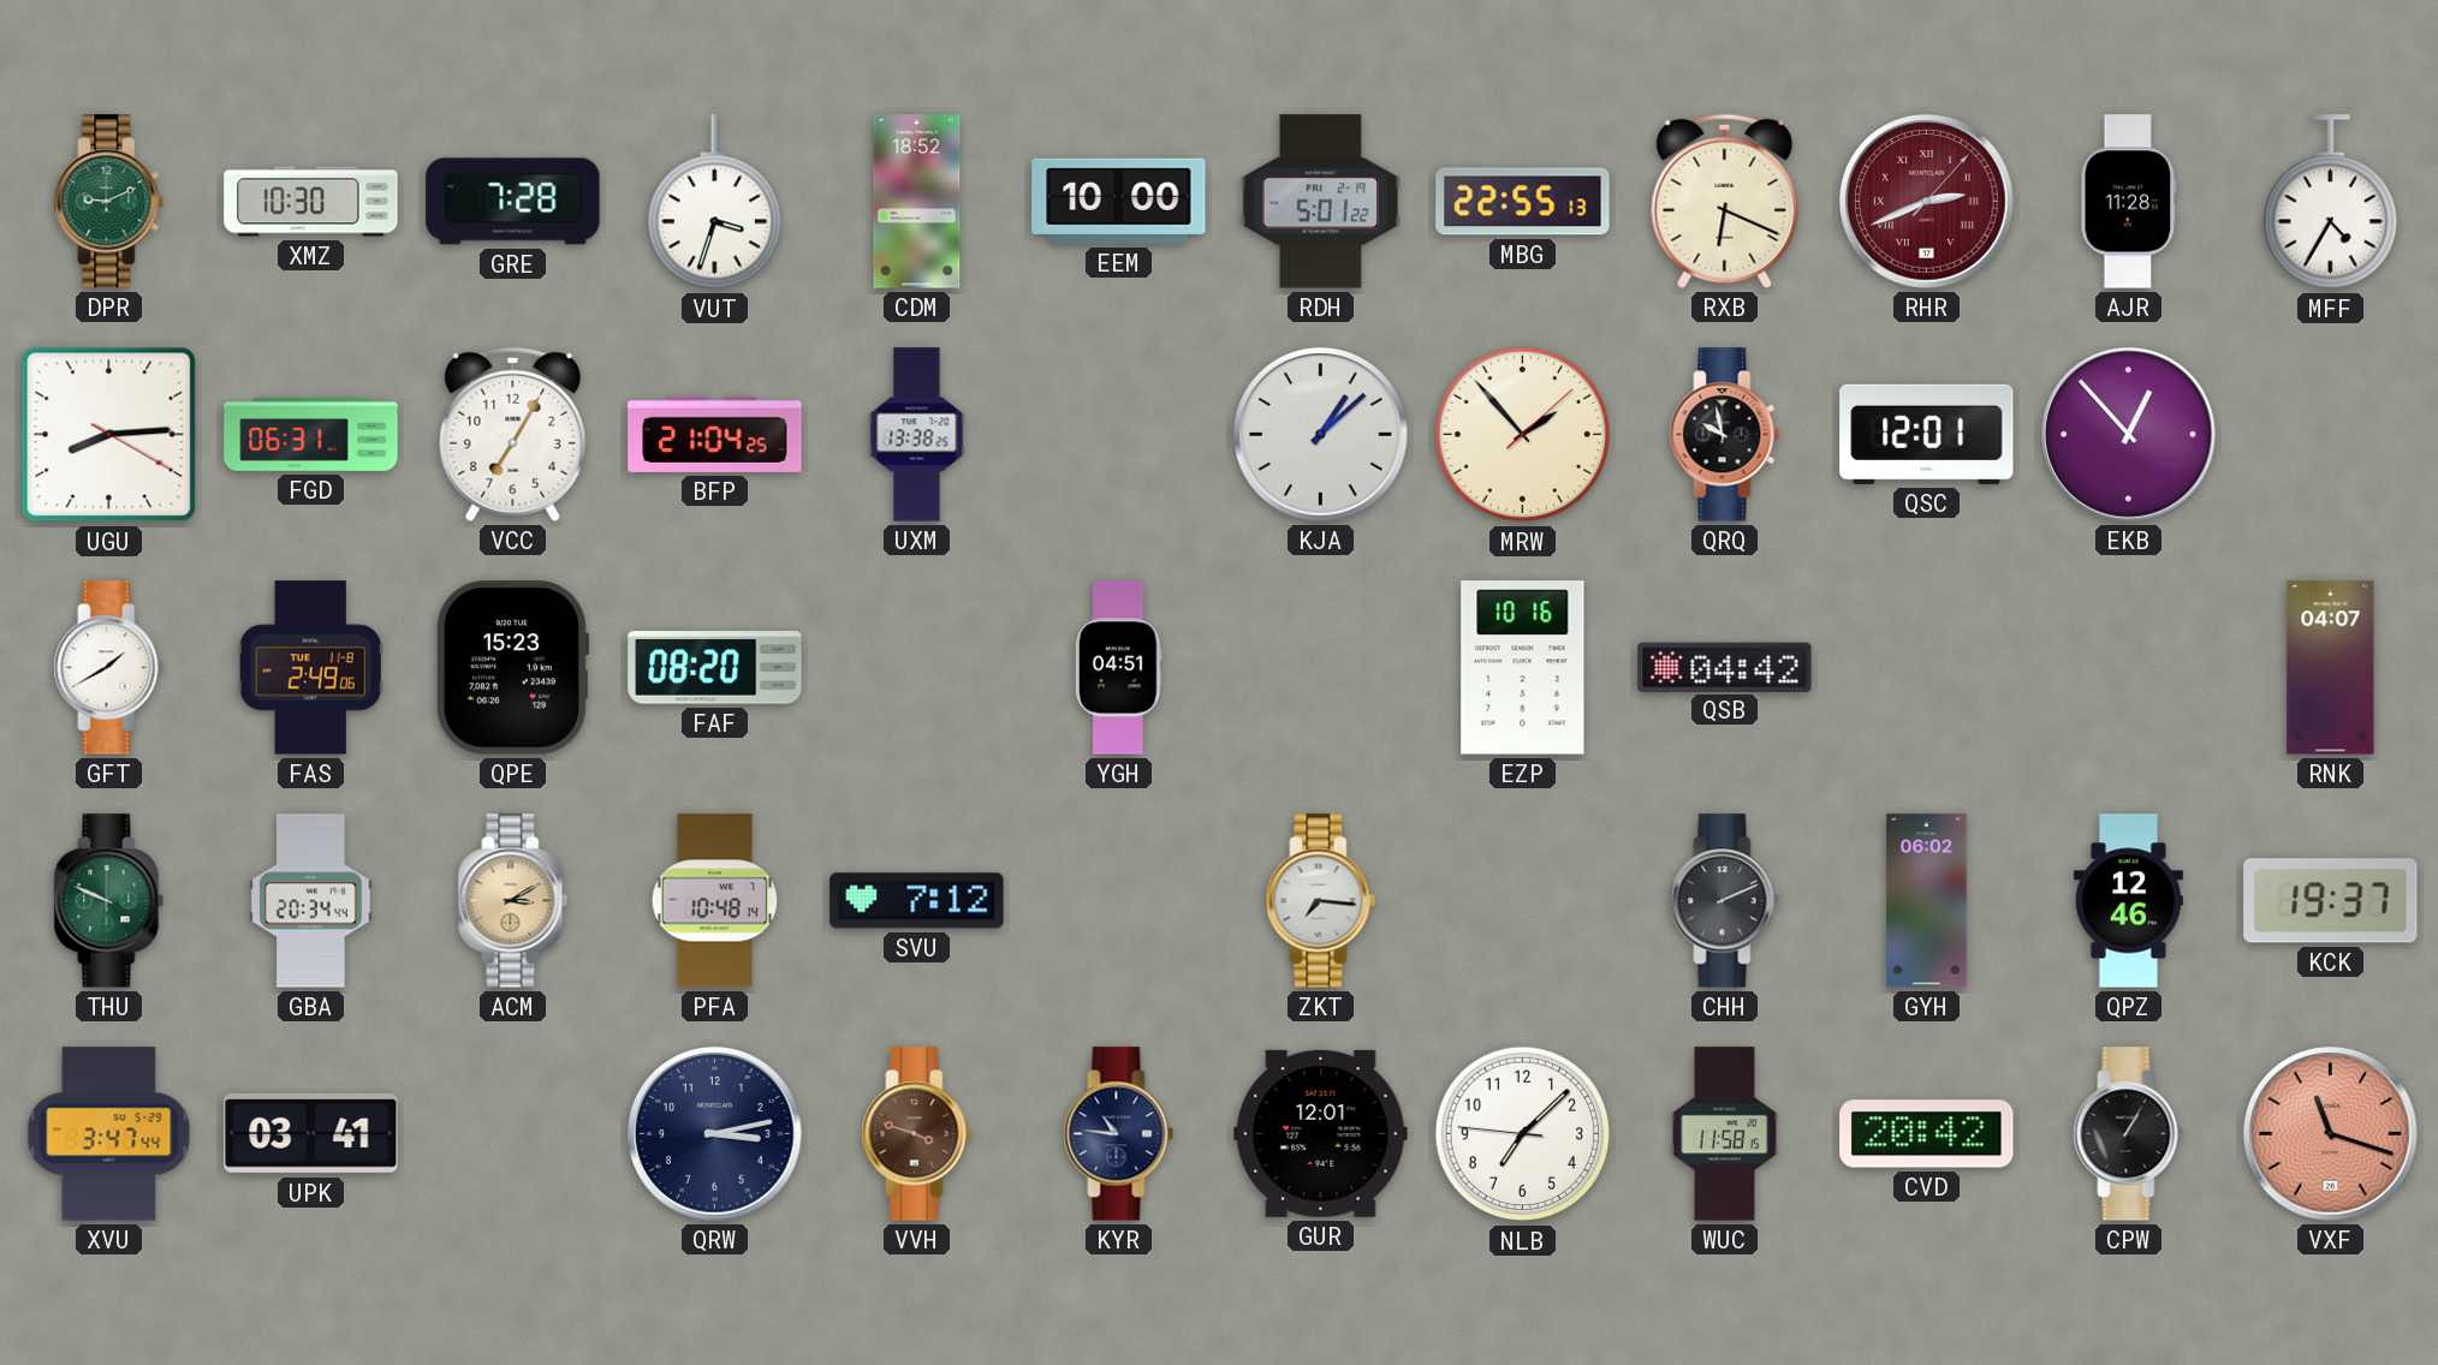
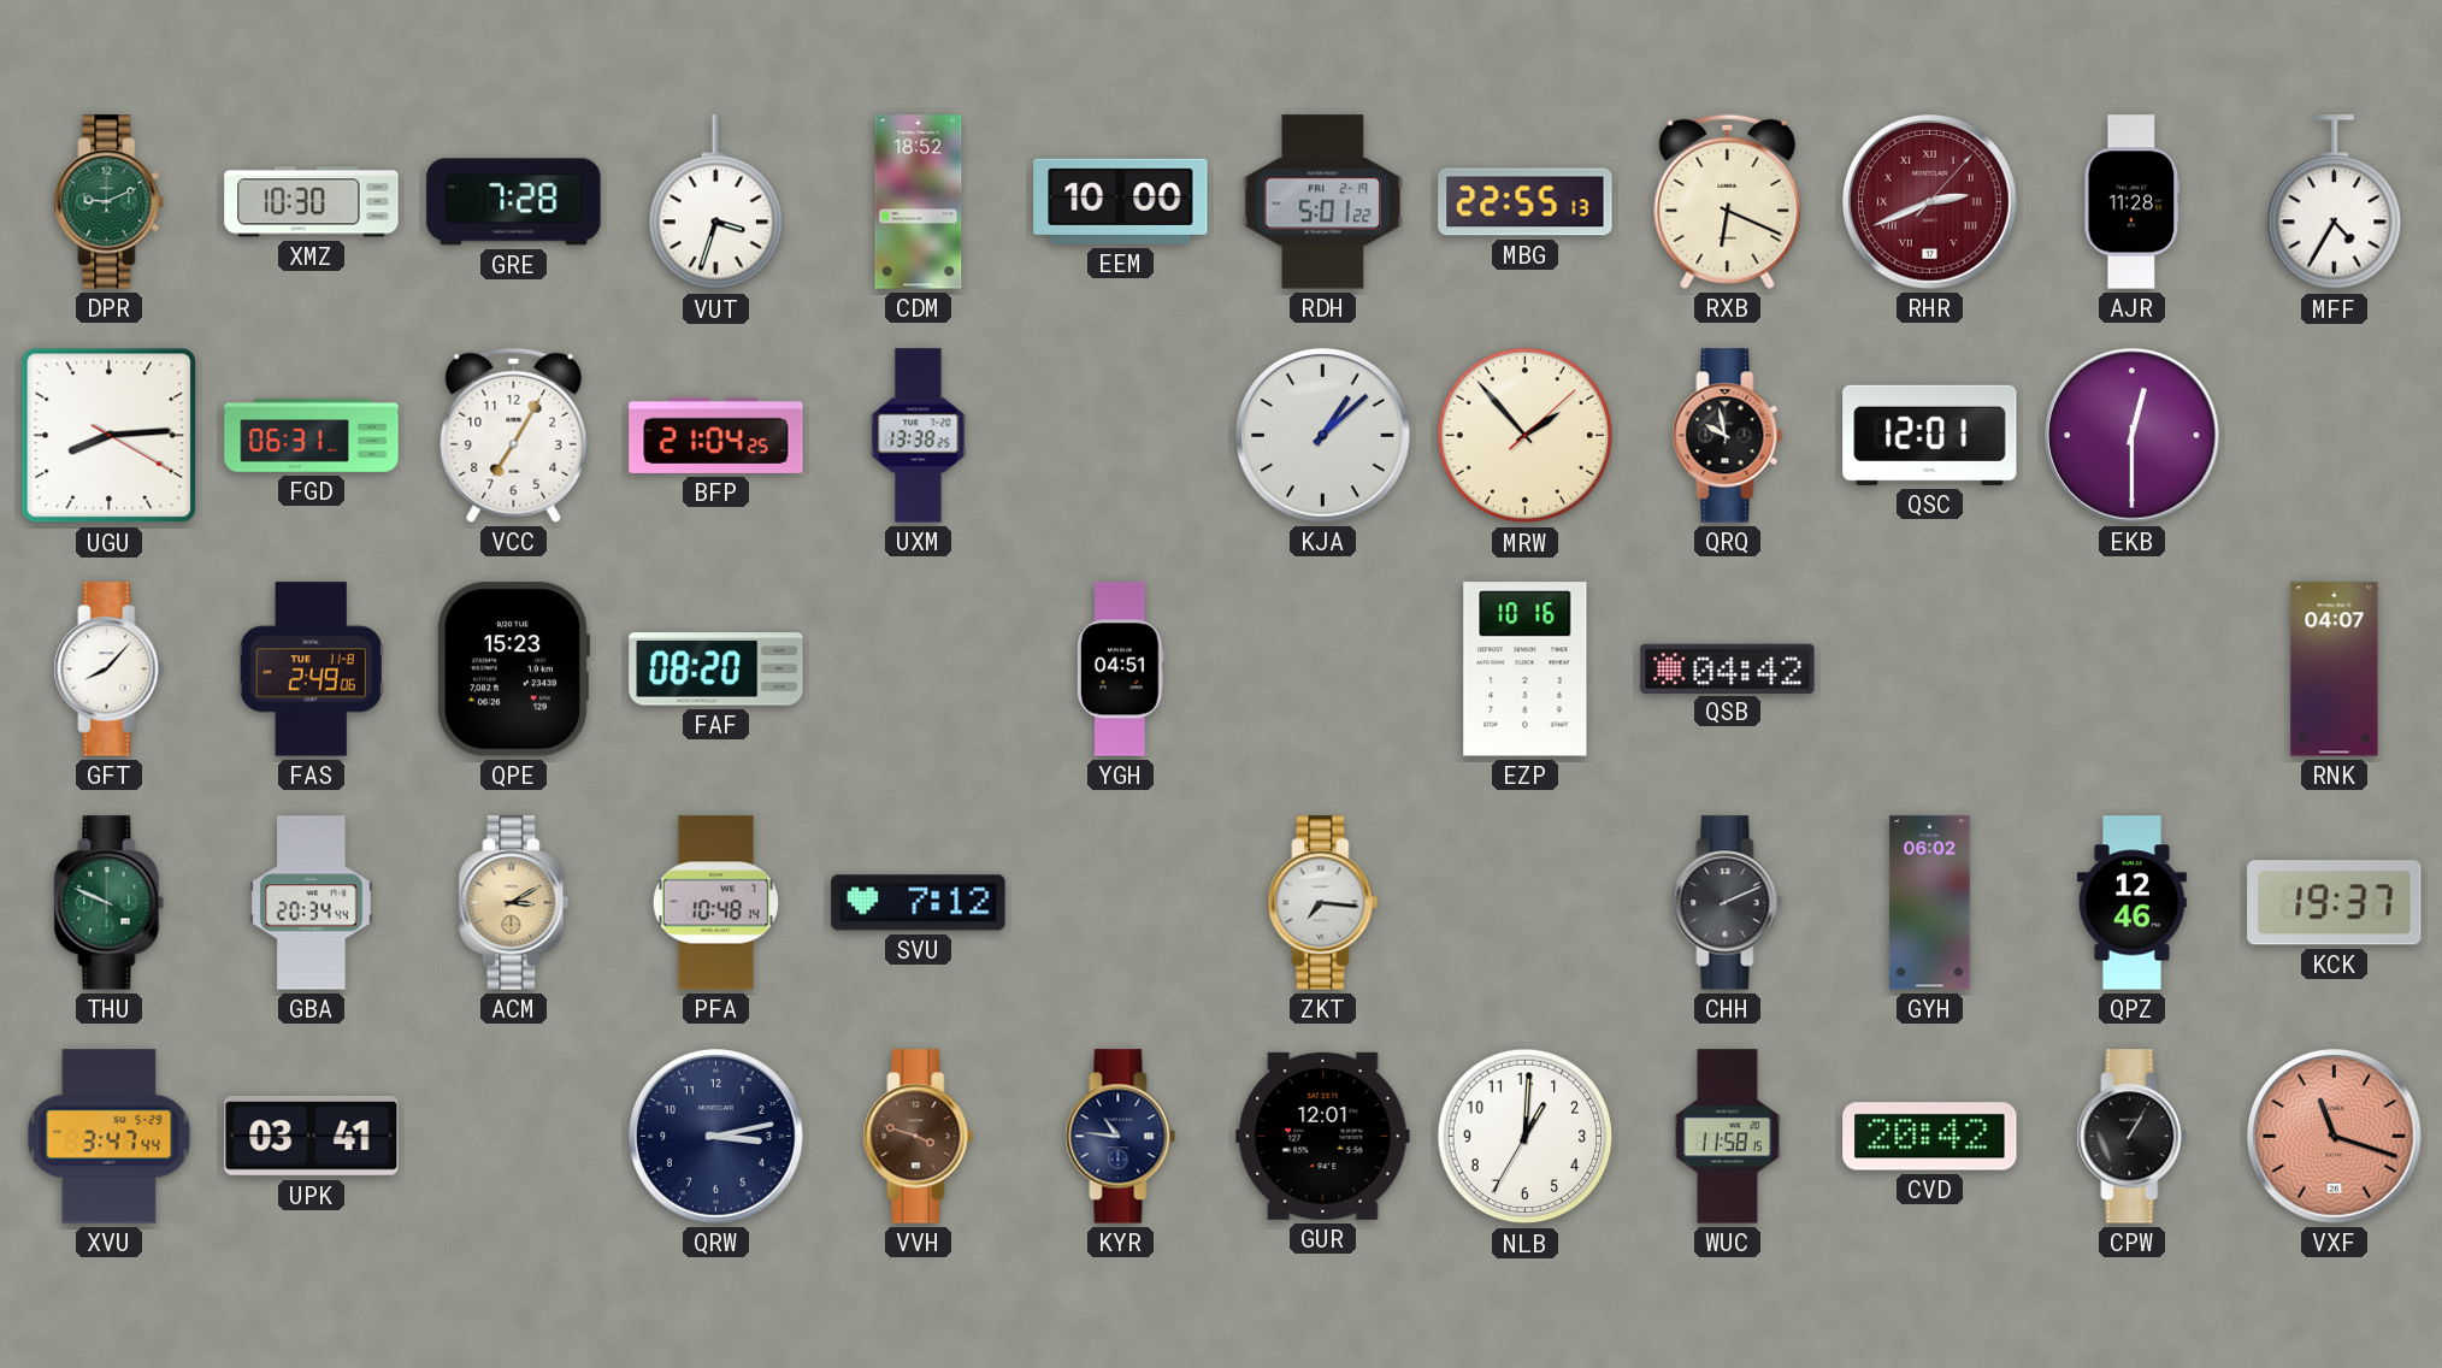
EKB: 12:53 -> 12:30 (2133, 436)
GFT: 1:40 -> 8:07 (110, 670)
NLB: 7:07 -> 1:00 (1526, 1137)
